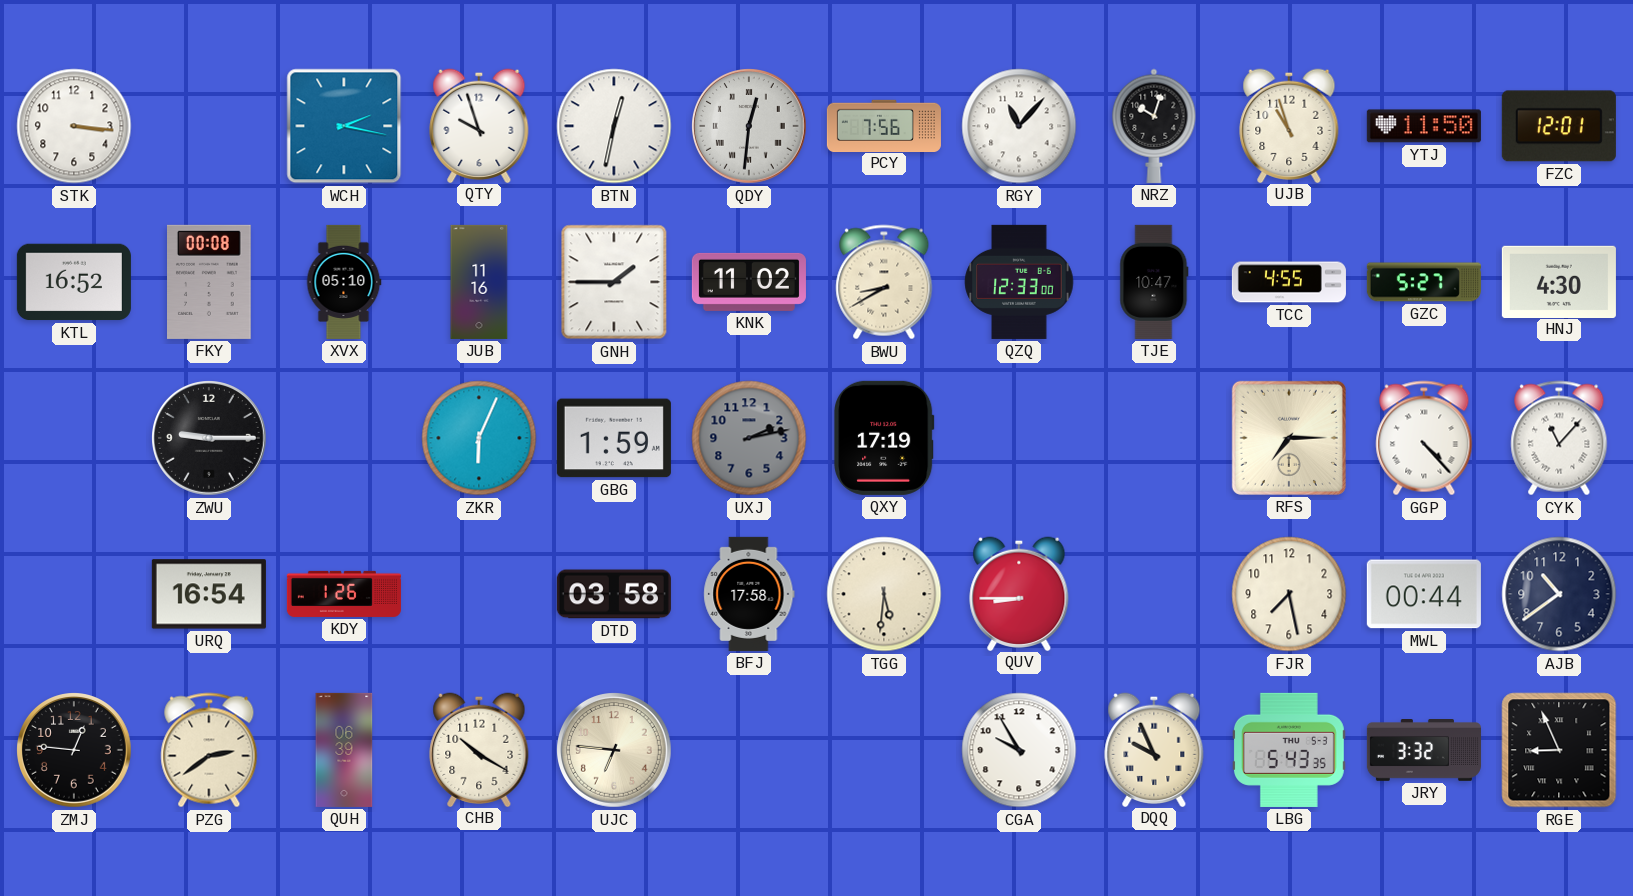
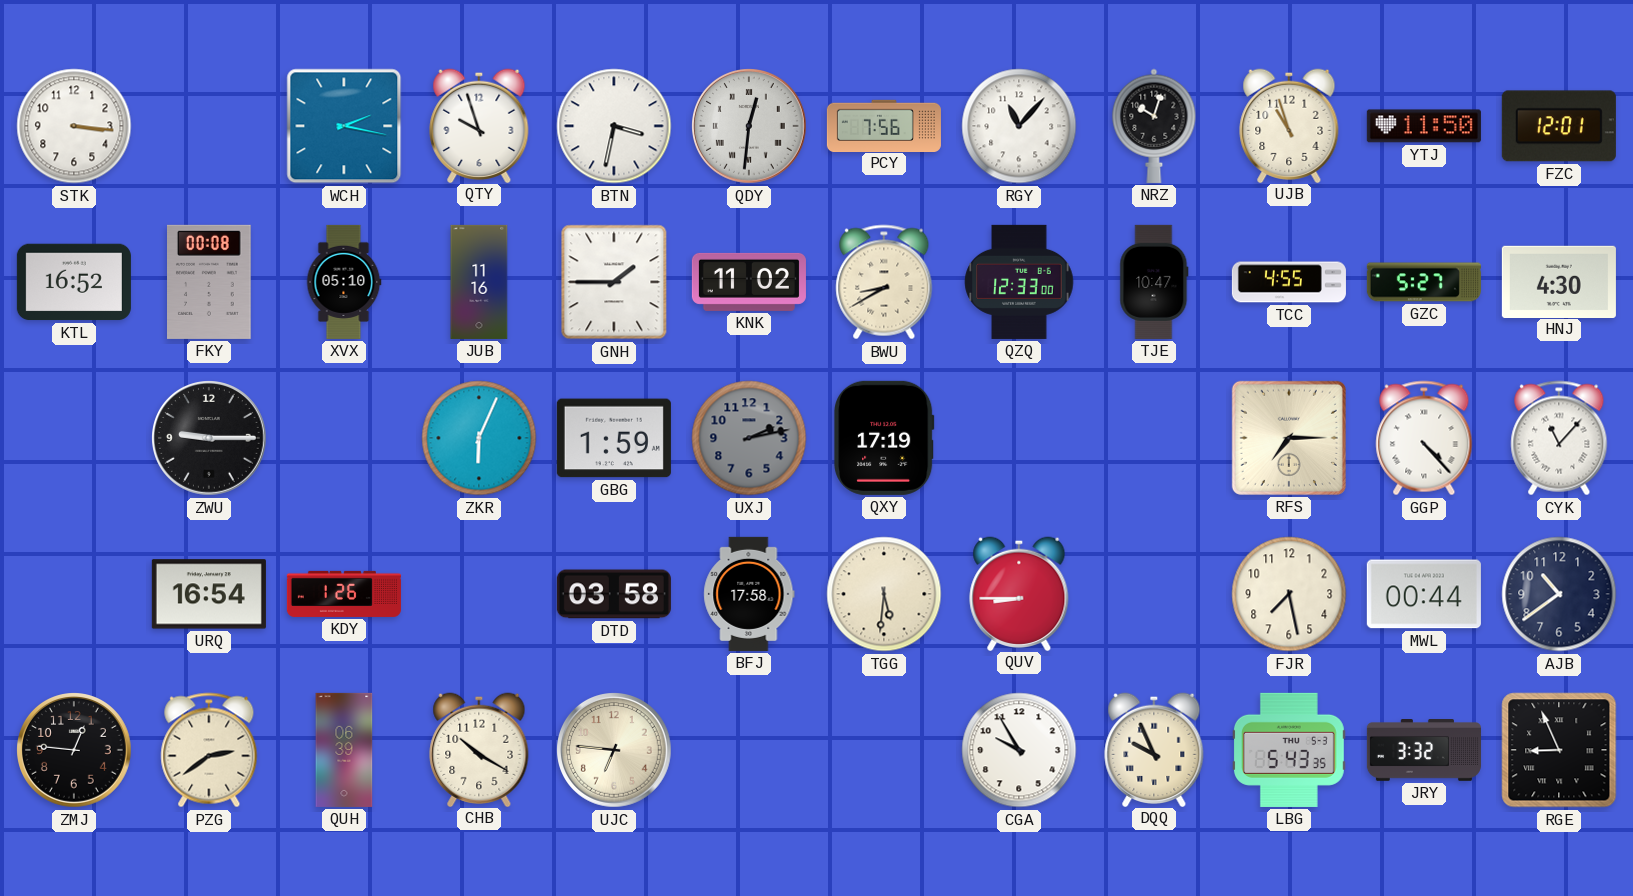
BTN: 12:32 -> 3:32 (614, 126)
